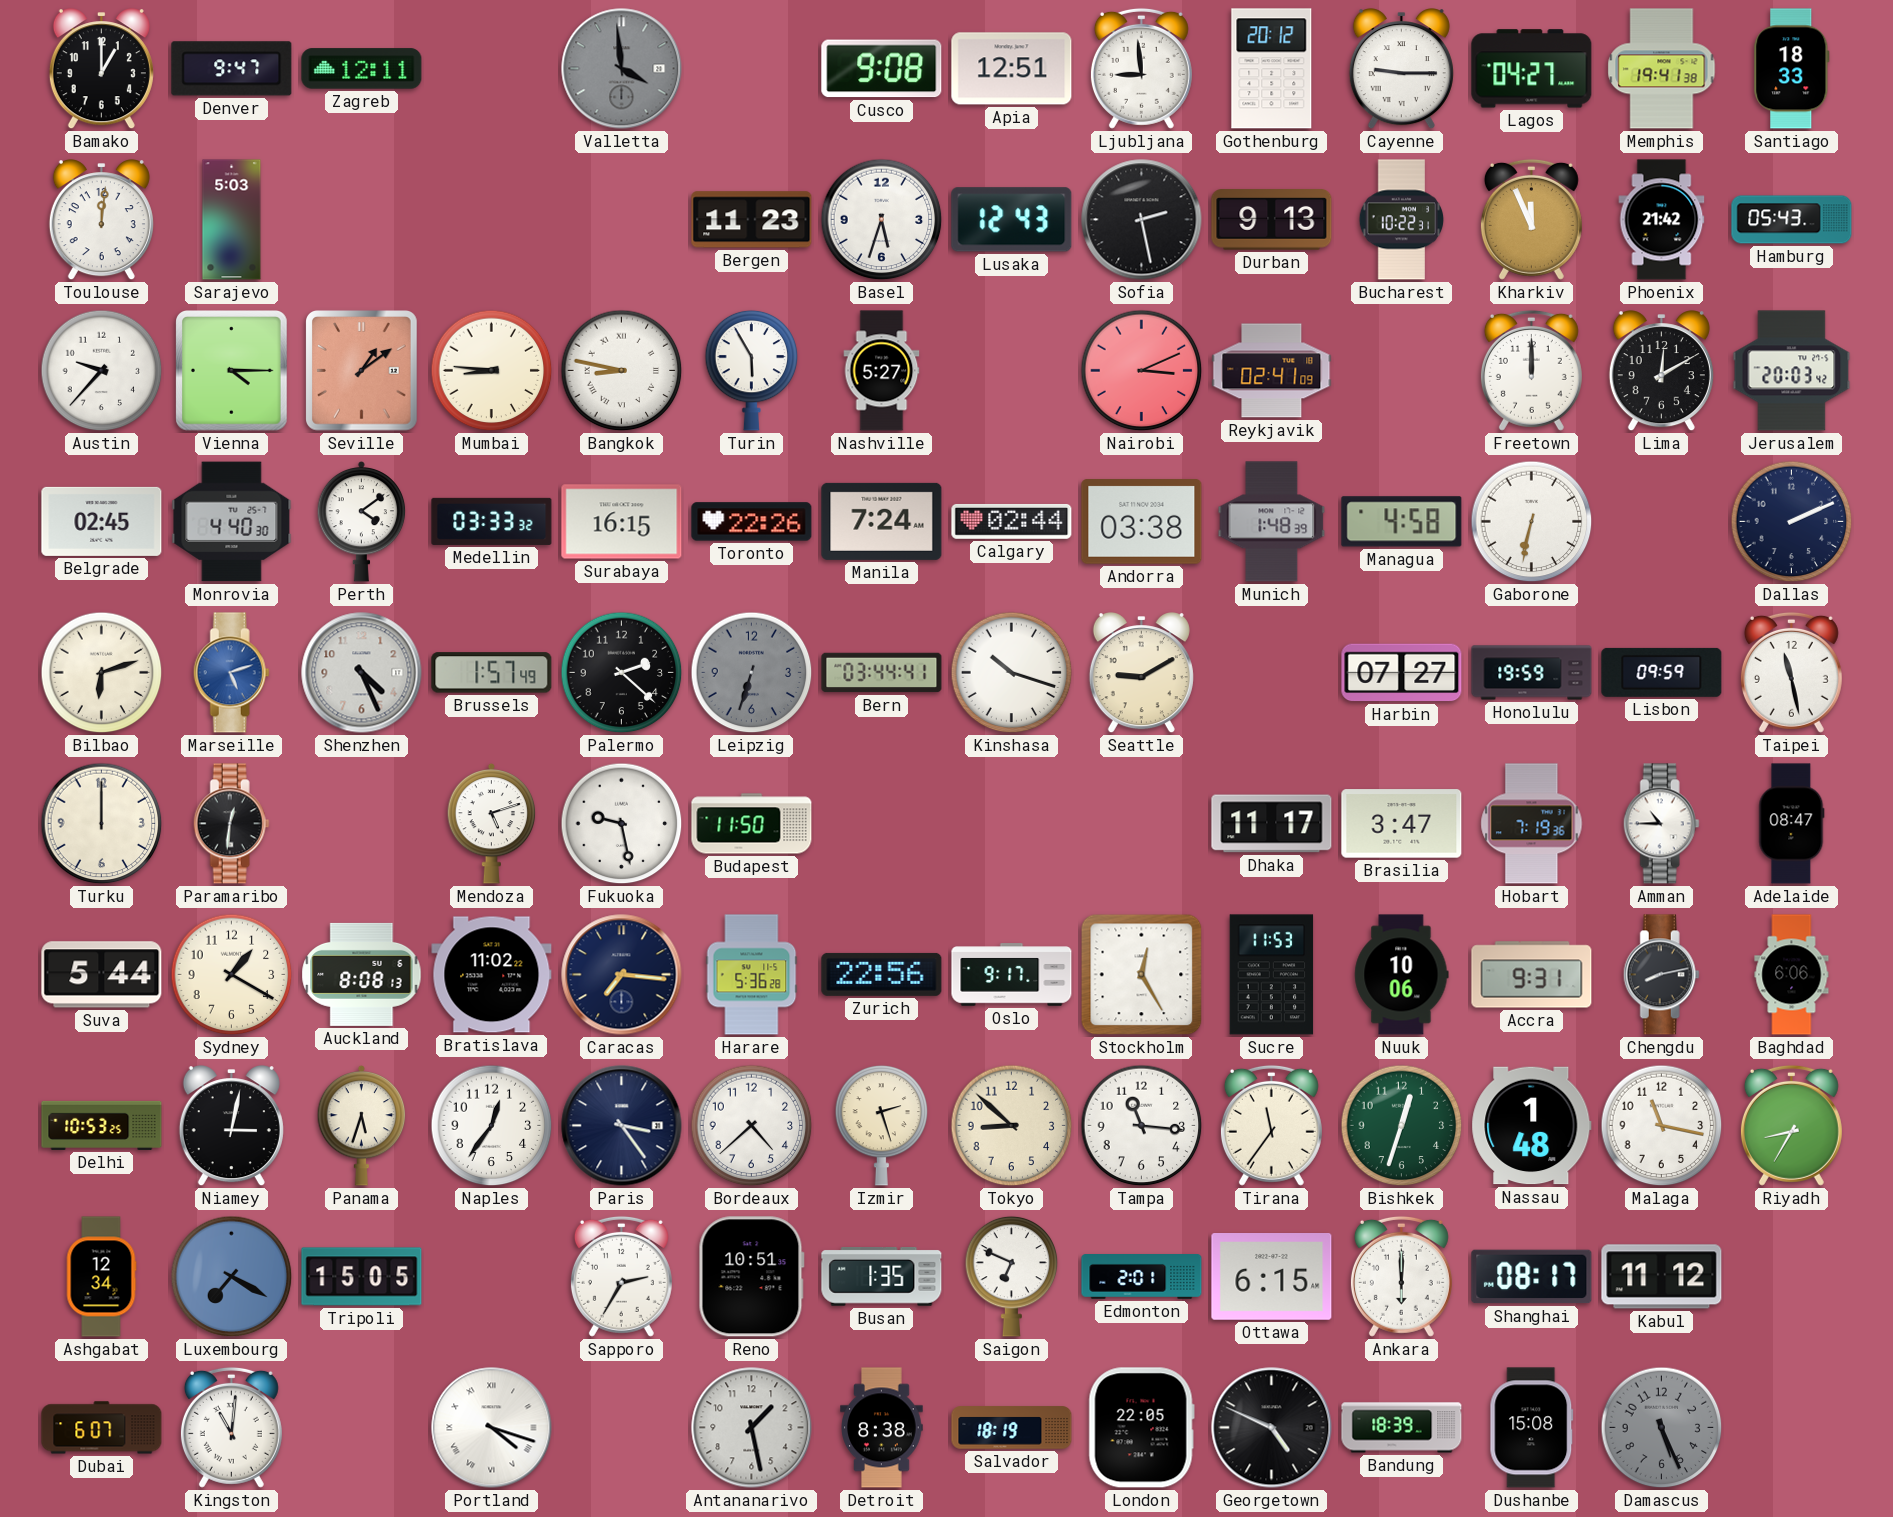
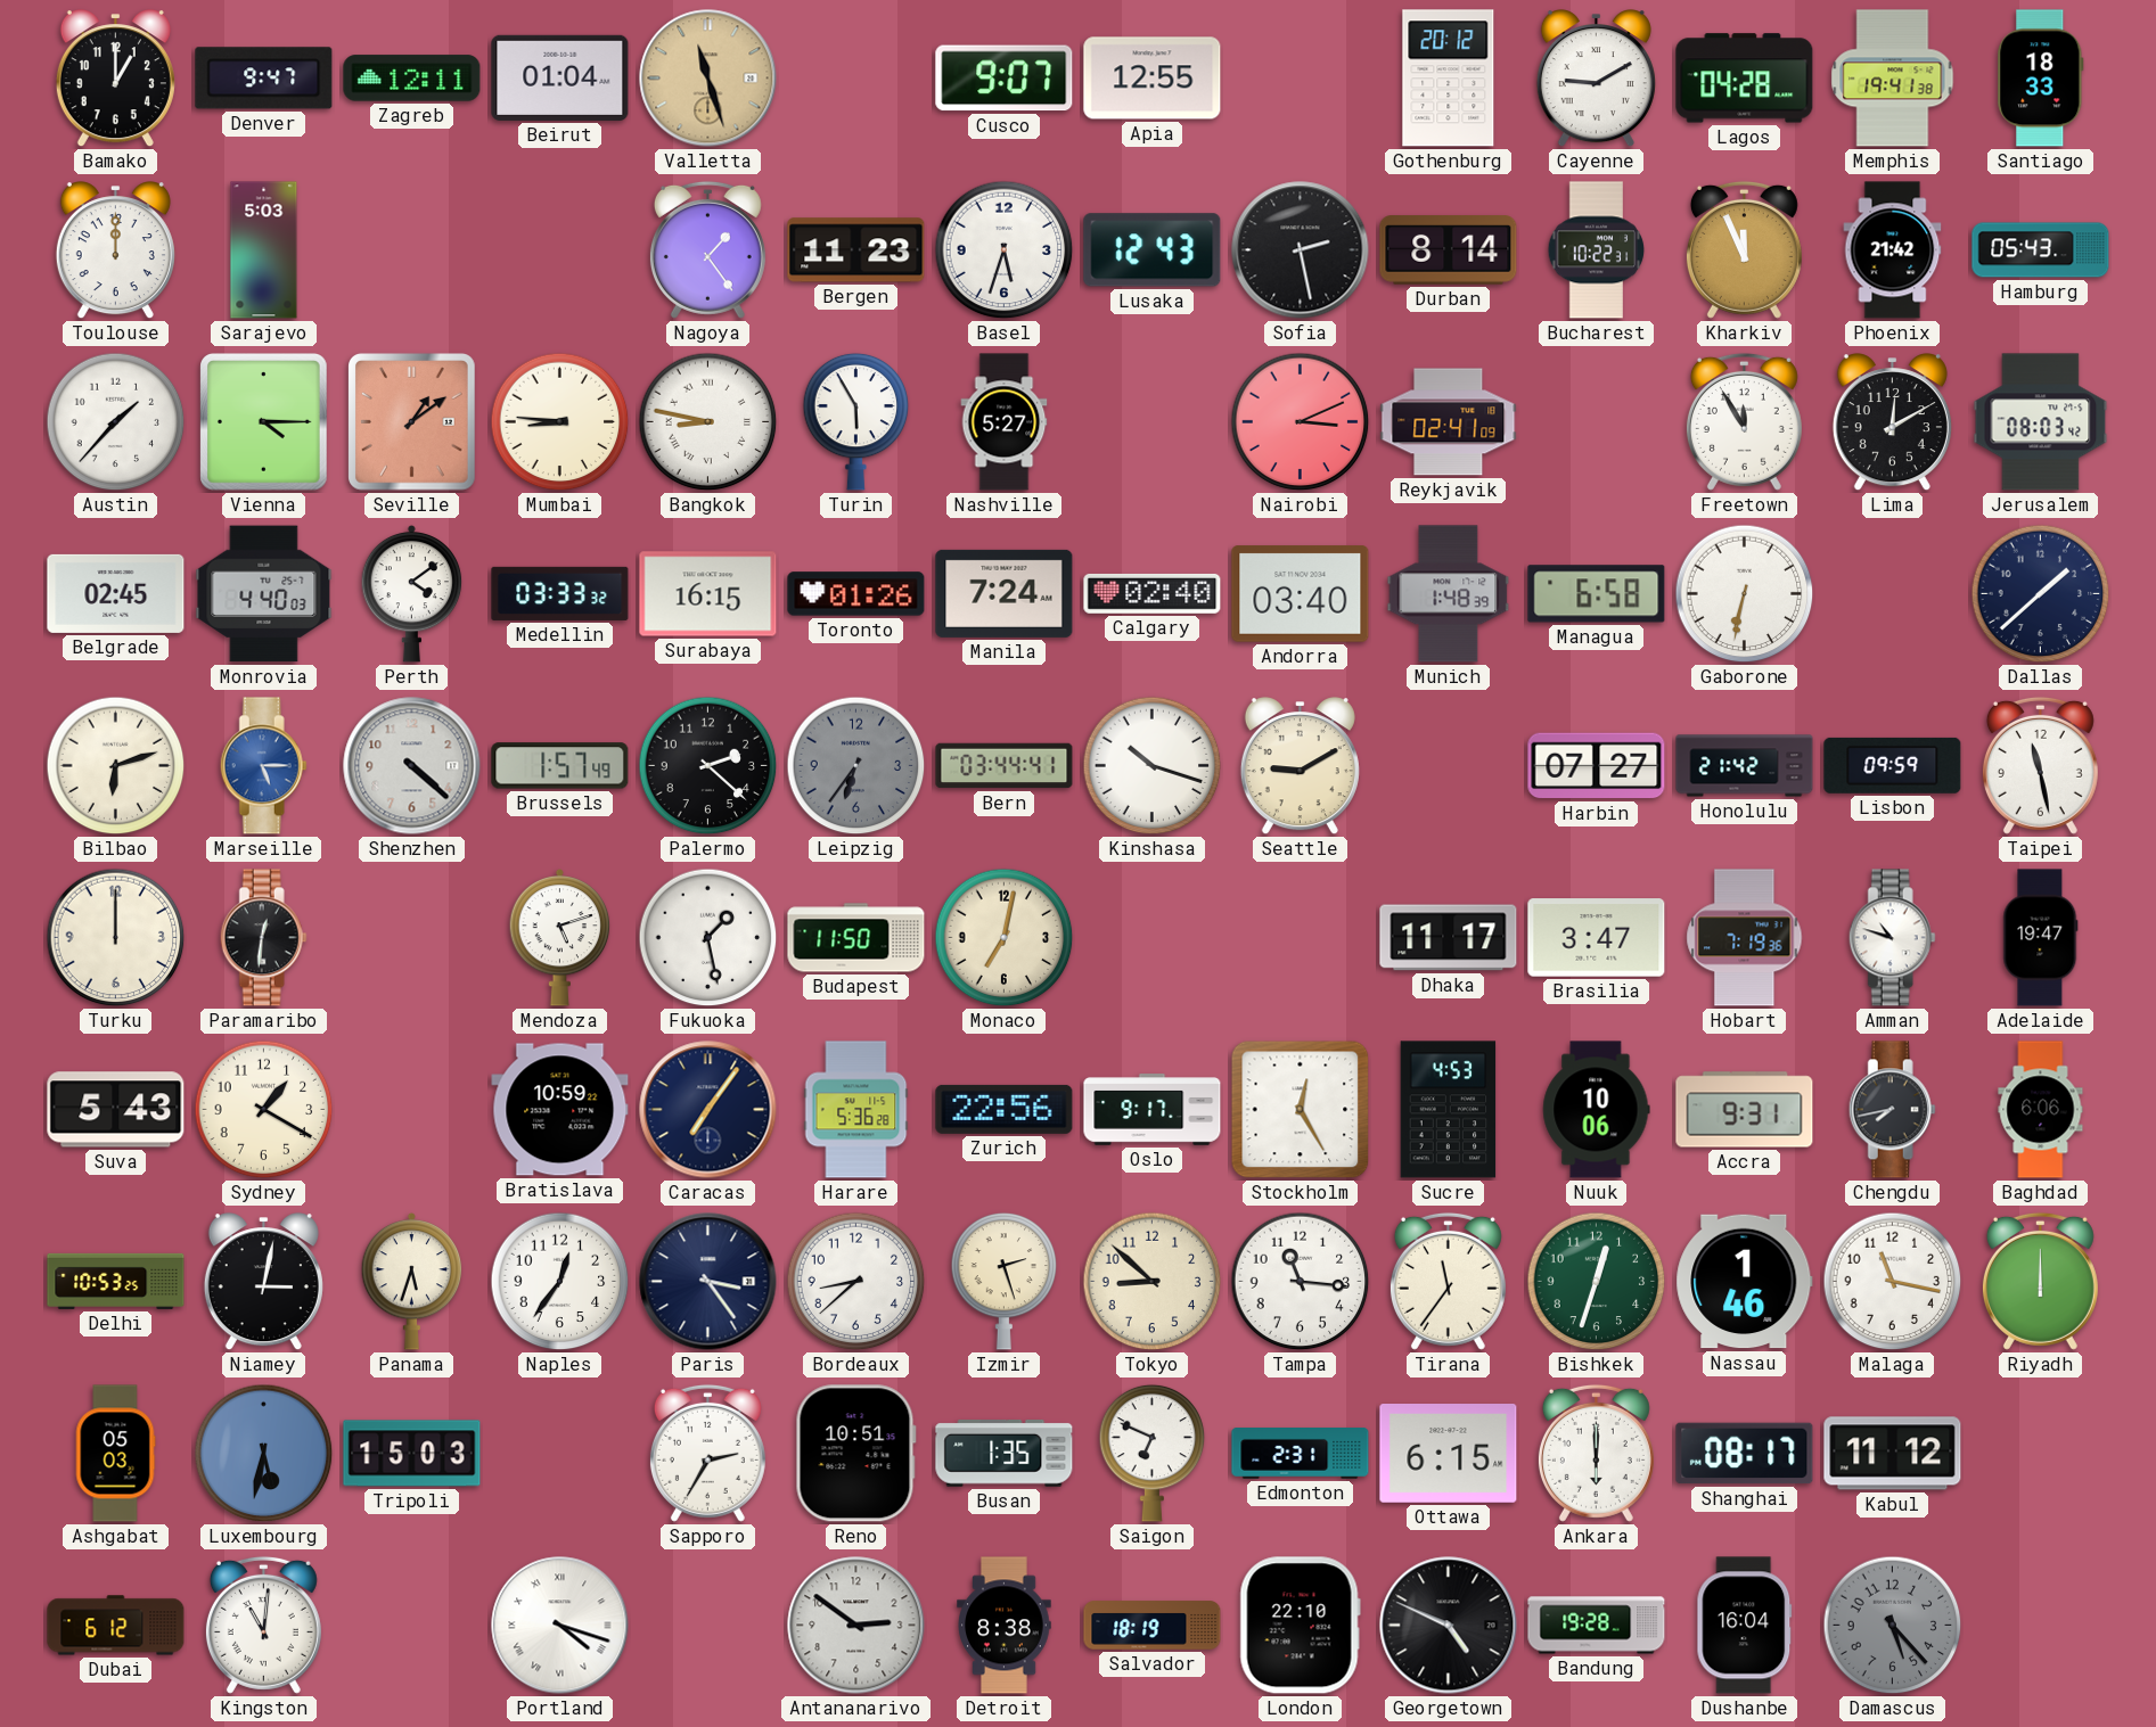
Beirut: none -> 01:04 (560, 77)
Valletta: 3:59 -> 11:27 (708, 79)
Valletta dial: grey -> champagne (708, 79)
Cusco: 9:08 -> 9:07 (1005, 79)
Apia: 12:51 -> 12:55 (1153, 79)
Ljubljana: 8:59 -> none (1141, 68)
Cayenne: 9:15 -> 9:10 (1596, 79)
Lagos: 04:27 -> 04:28 (1745, 79)
Toulouse: 12:01 -> 12:00 (115, 250)
Nagoya: none -> 1:24 (707, 249)
Durban: 9:13 -> 8:14 (1449, 250)
Austin: 9:37 -> 1:37 (116, 422)
Freetown: 12:00 -> 11:55 (1744, 421)
Jerusalem: 20:03 -> 08:03 (2041, 422)
Monrovia: 4:40:30 -> 4:40:03 (264, 594)
Toronto: 22:26 -> 01:26 (856, 594)
Calgary: 02:44 -> 02:40 (1153, 593)
Andorra: 03:38 -> 03:40 (1301, 594)
Managua: 4:58 -> 6:58 (1597, 594)
Dallas: 2:11 -> 1:38 (2041, 594)
Marseille: 5:12 -> 5:15 (263, 766)
Shenzhen: 4:26 -> 4:22 (412, 766)
Leipzig: 6:33 -> 6:36 (856, 766)
Honolulu: 19:59 -> 21:42 (1745, 766)
Fukuoka: 9:28 -> 1:28 (708, 938)
Monaco: none -> 7:02 (1005, 938)
Amman: 10:45 -> 10:48 (1892, 938)
Adelaide: 08:47 -> 19:47 (2041, 938)
Suva: 5:44 -> 5:43 (116, 1110)
Auckland: 8:08 -> none (362, 974)
Bratislava: 11:02 -> 10:59 (560, 1110)
Caracas: 7:16 -> 7:06 (708, 1110)
Sucre: 11:53 -> 4:53 (1449, 1110)
Chengdu: 8:13 -> 7:43 (1892, 1110)
Bordeaux: 4:38 -> 8:38 (856, 1282)
Nassau: 1:48 -> 1:46 (1745, 1282)
Riyadh: 8:35 -> 12:00 (2040, 1281)
Ashgabat: 12:34 -> 05:03 (115, 1454)
Luxembourg: 7:20 -> 5:32 (264, 1454)
Tripoli: 15:05 -> 15:03 (412, 1454)
Edmonton: 2:01 -> 2:31 (1301, 1454)
Dubai: 6:07 -> 6:12 (116, 1626)
Antananarivo: 1:28 -> 2:51 (856, 1626)
London: 22:05 -> 22:10 (1300, 1626)
Bandung: 18:39 -> 19:28 (1597, 1626)
Dushanbe: 15:08 -> 16:04 (1745, 1626)
Damascus: 5:26 -> 5:23 (1893, 1626)
